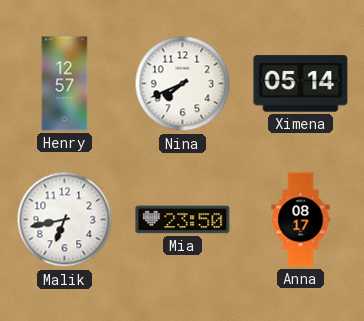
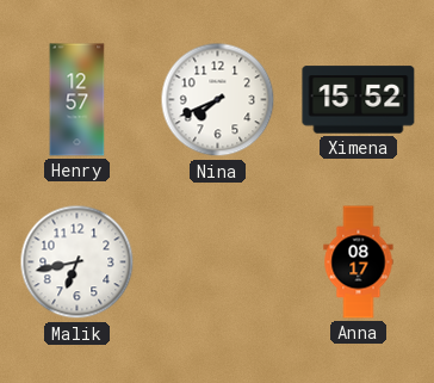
Ximena: 05:14 -> 15:52 (359, 100)
Mia: 23:50 -> none (183, 220)
